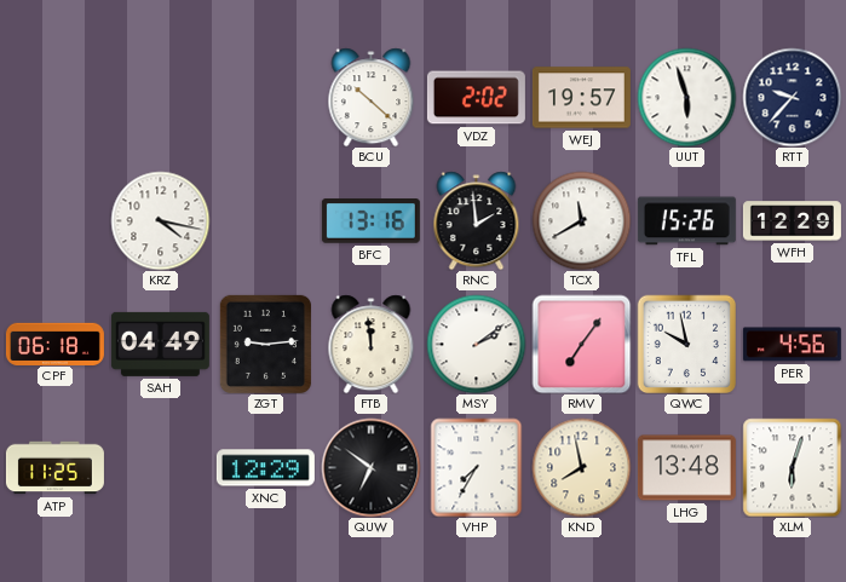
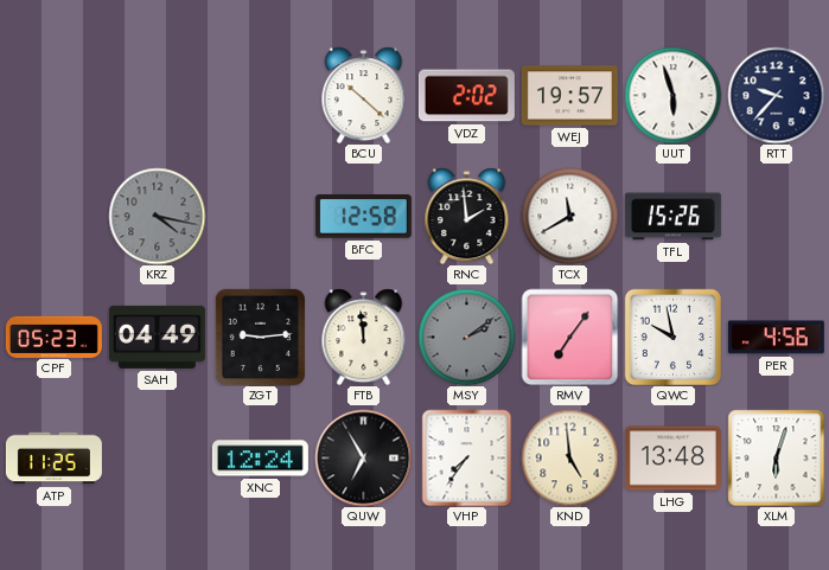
KRZ dial: white -> grey (157, 216)
BFC: 13:16 -> 12:58 (363, 217)
WFH: 12:29 -> none (792, 221)
CPF: 06:18 -> 05:23 (53, 337)
MSY dial: white -> grey (466, 337)
XNC: 12:29 -> 12:24 (260, 459)
QUW: 6:51 -> 6:55 (363, 457)
VHP: 7:35 -> 7:36 (467, 457)
KND: 7:58 -> 4:59 (569, 457)
